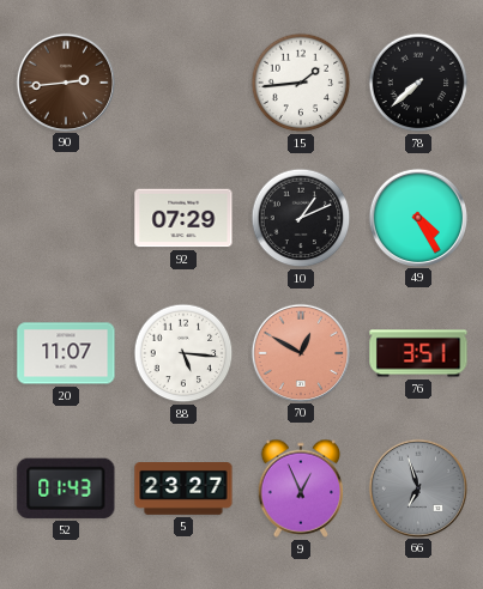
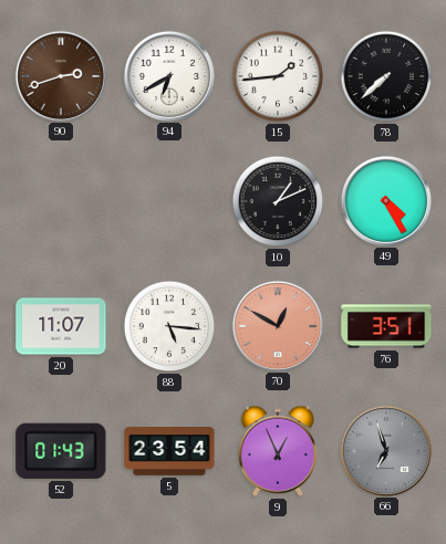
90: 2:44 -> 2:42 (60, 75)
94: none -> 6:40 (168, 75)
92: 07:29 -> none (183, 218)
5: 23:27 -> 23:54 (169, 452)
